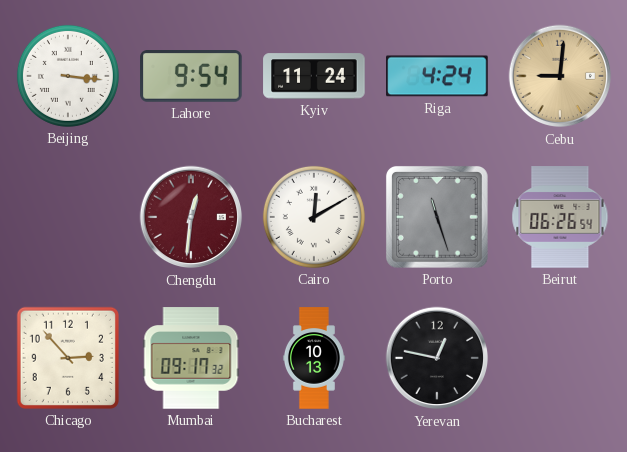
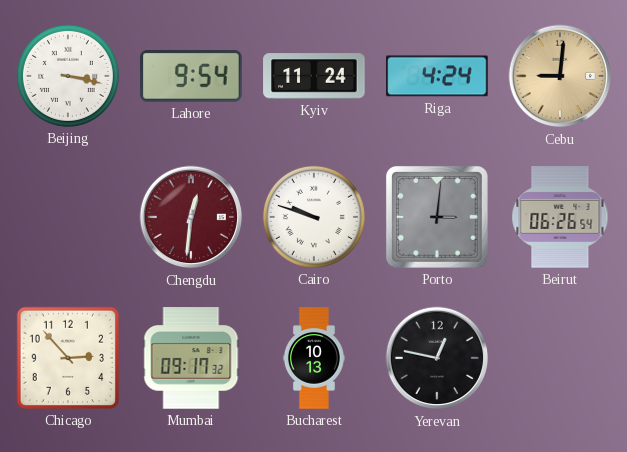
Beijing: 3:16 -> 3:17 (68, 76)
Cairo: 12:10 -> 9:48 (314, 217)
Porto: 11:27 -> 3:01 (437, 217)
